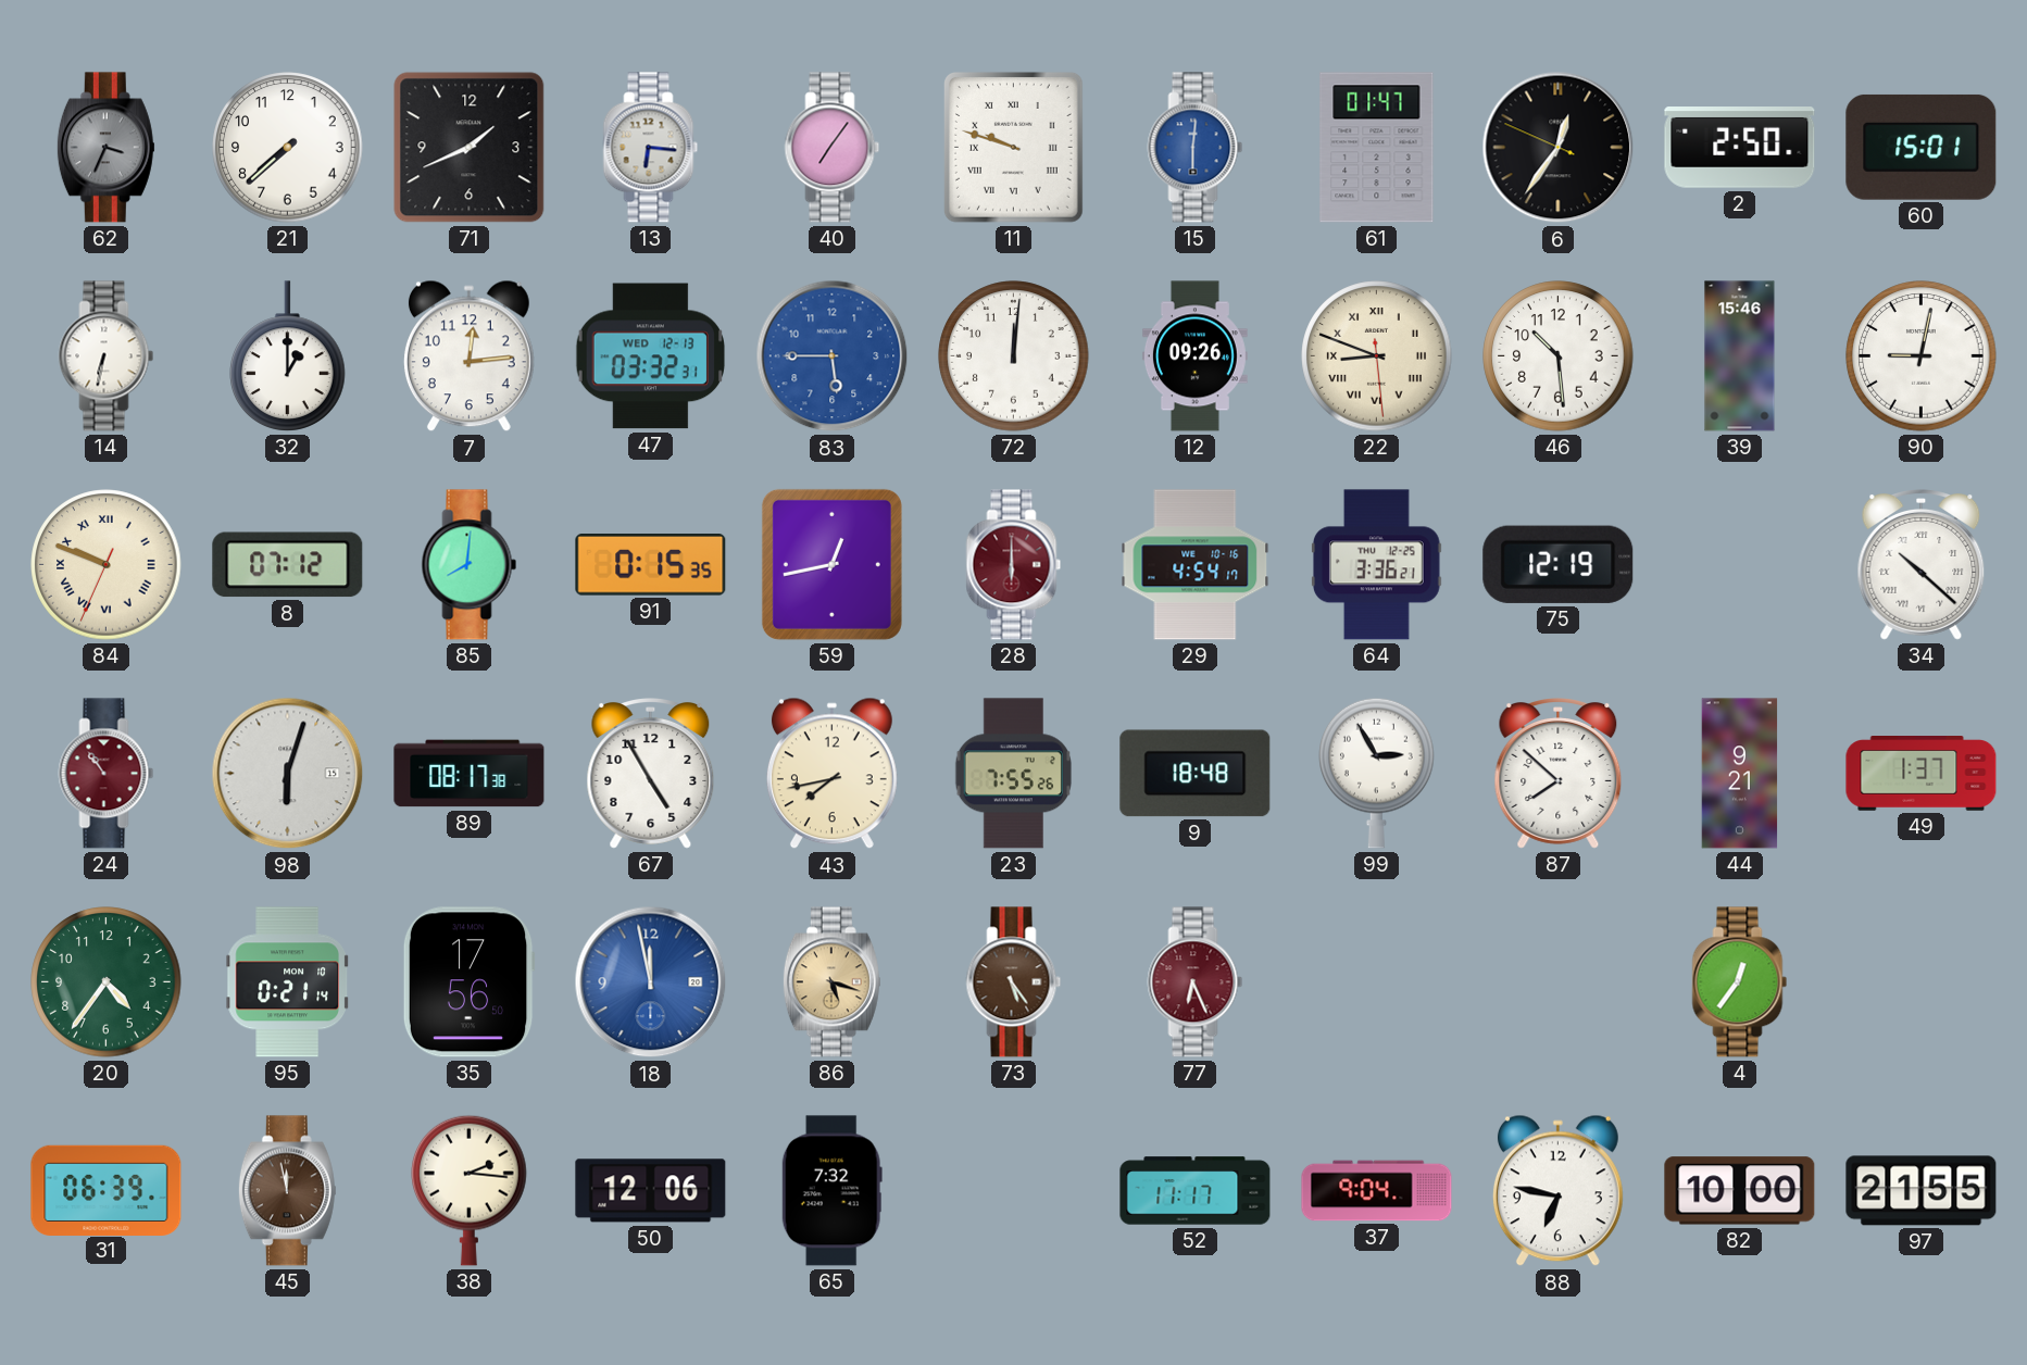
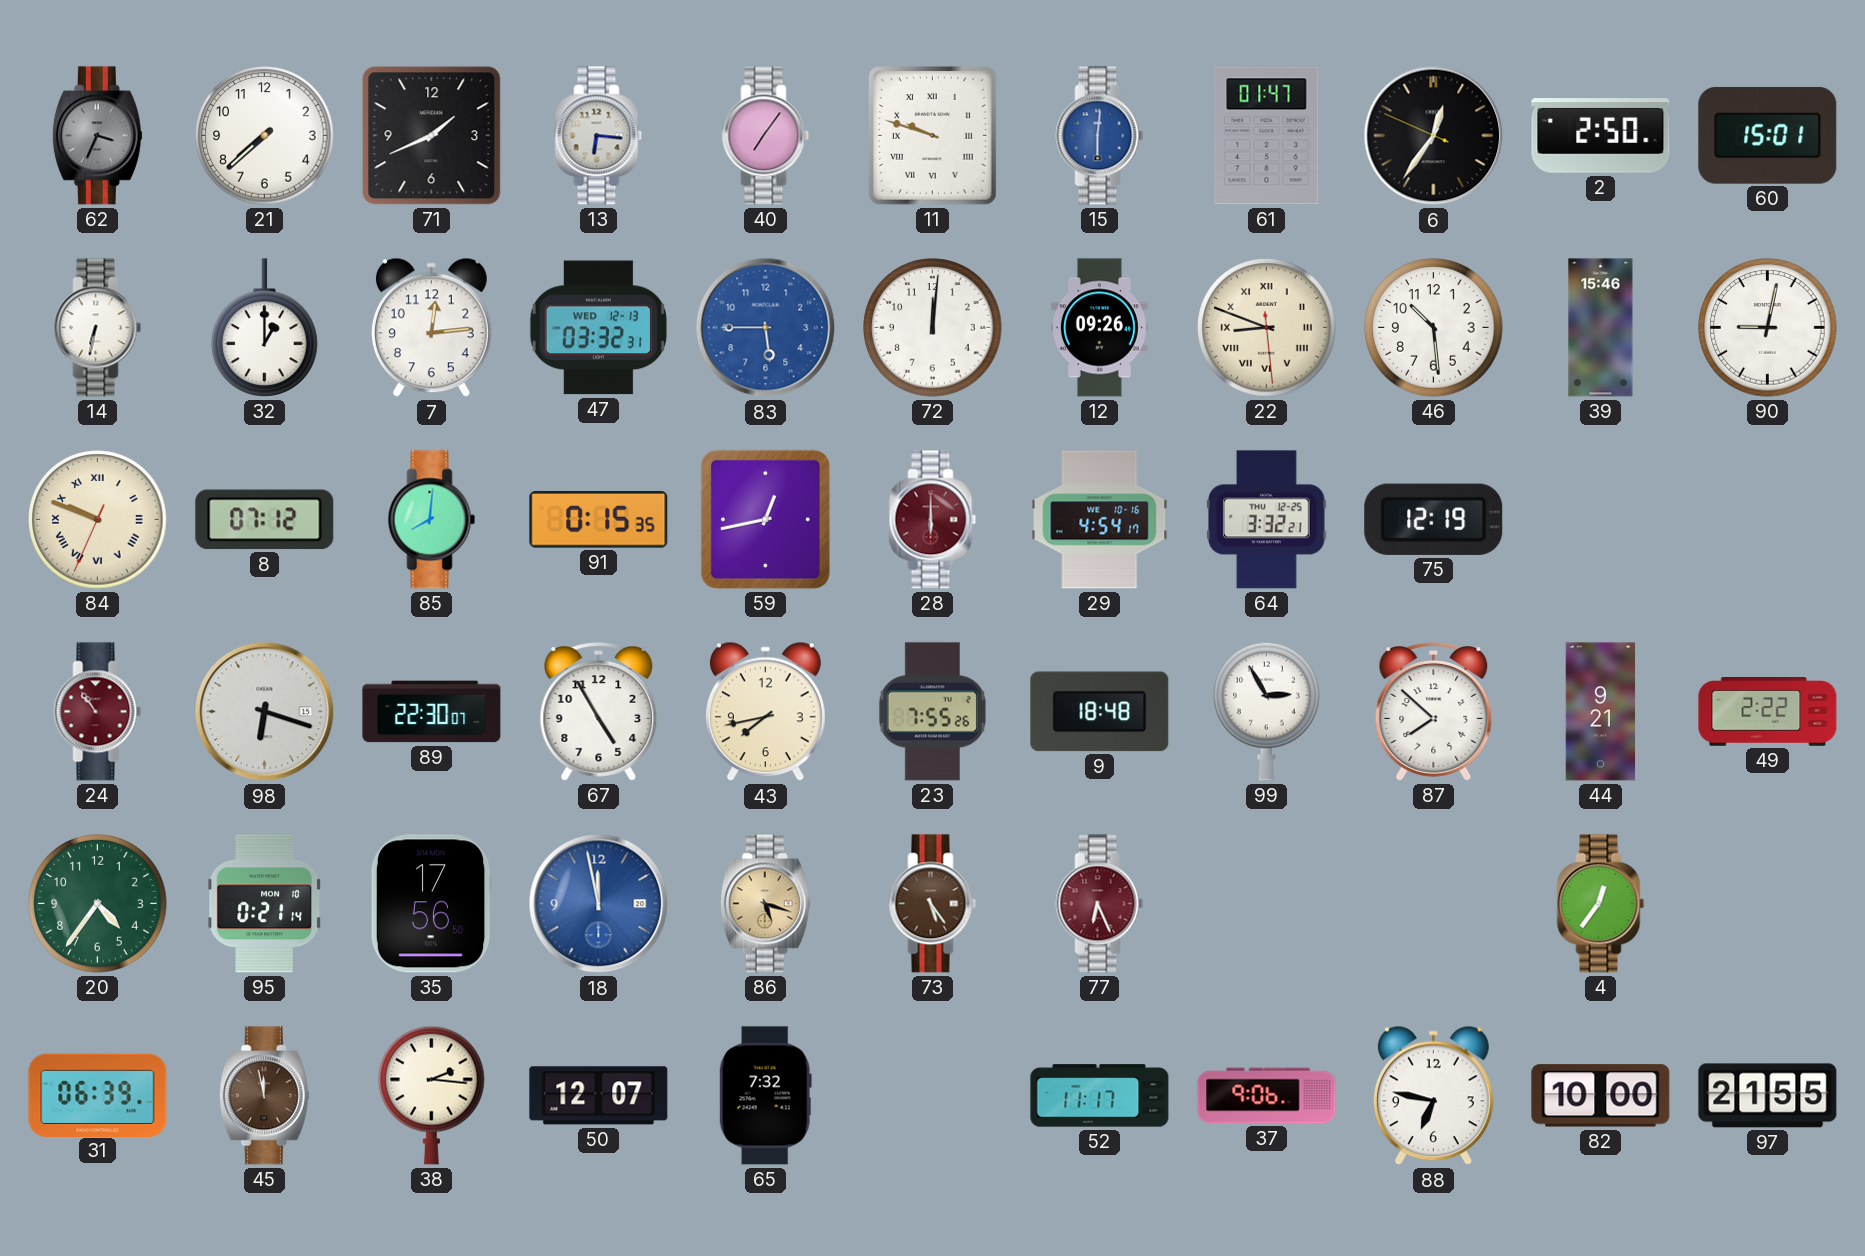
64: 3:36 -> 3:32 (1267, 520)
34: 10:22 -> none (1922, 565)
98: 6:03 -> 6:18 (265, 712)
89: 08:17 -> 22:30 (432, 712)
49: 1:37 -> 2:22 (1768, 712)
50: 12:06 -> 12:07 (599, 1096)
37: 9:04 -> 9:06 (1267, 1096)
